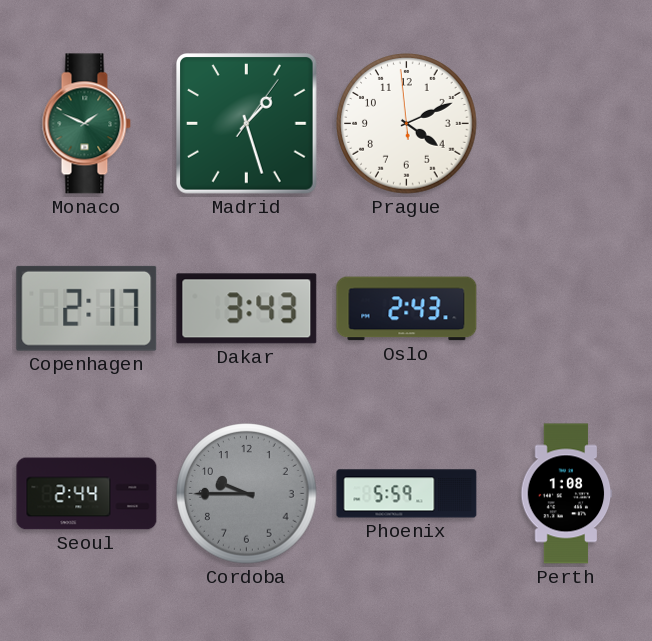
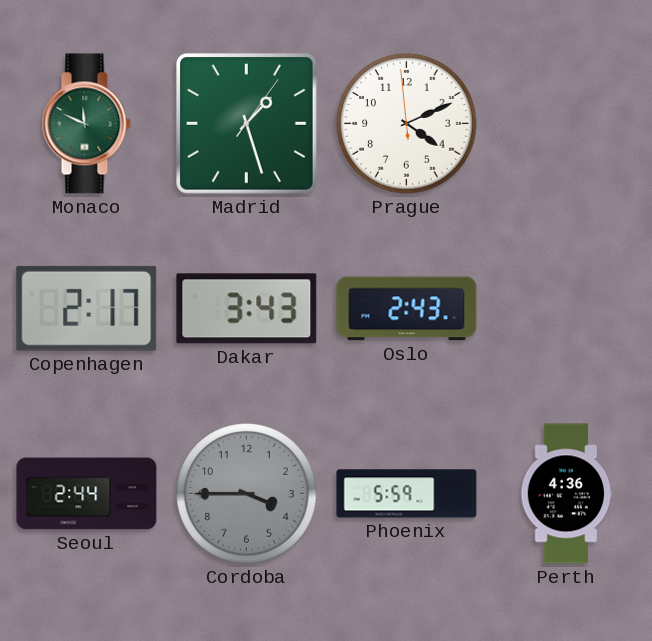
Monaco: 1:49 -> 11:49 (86, 124)
Cordoba: 9:45 -> 3:45 (247, 494)
Perth: 1:08 -> 4:36 (567, 494)
